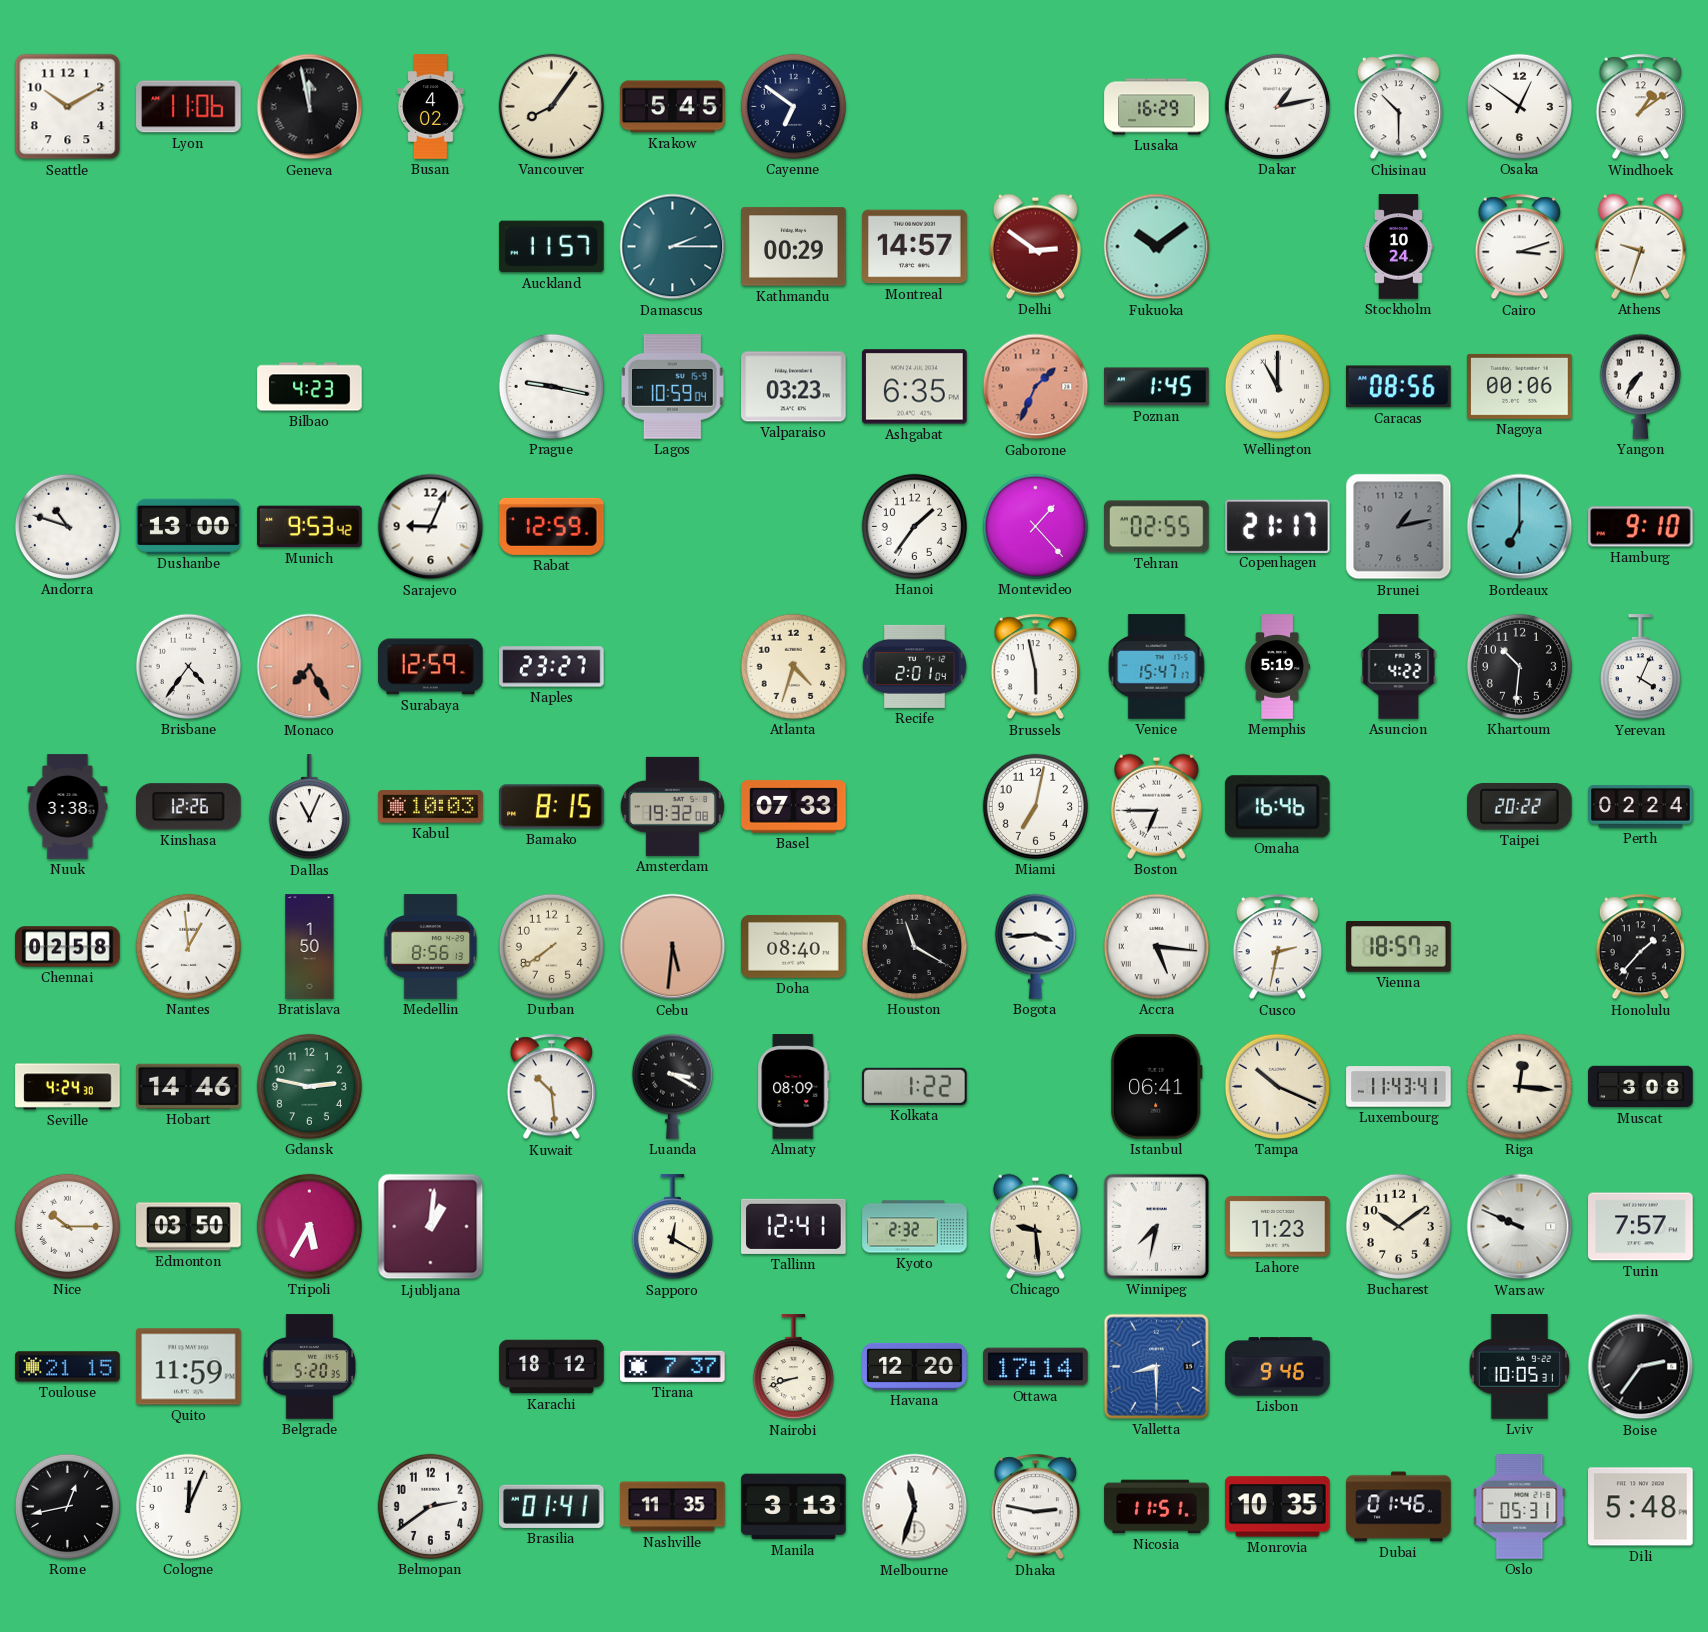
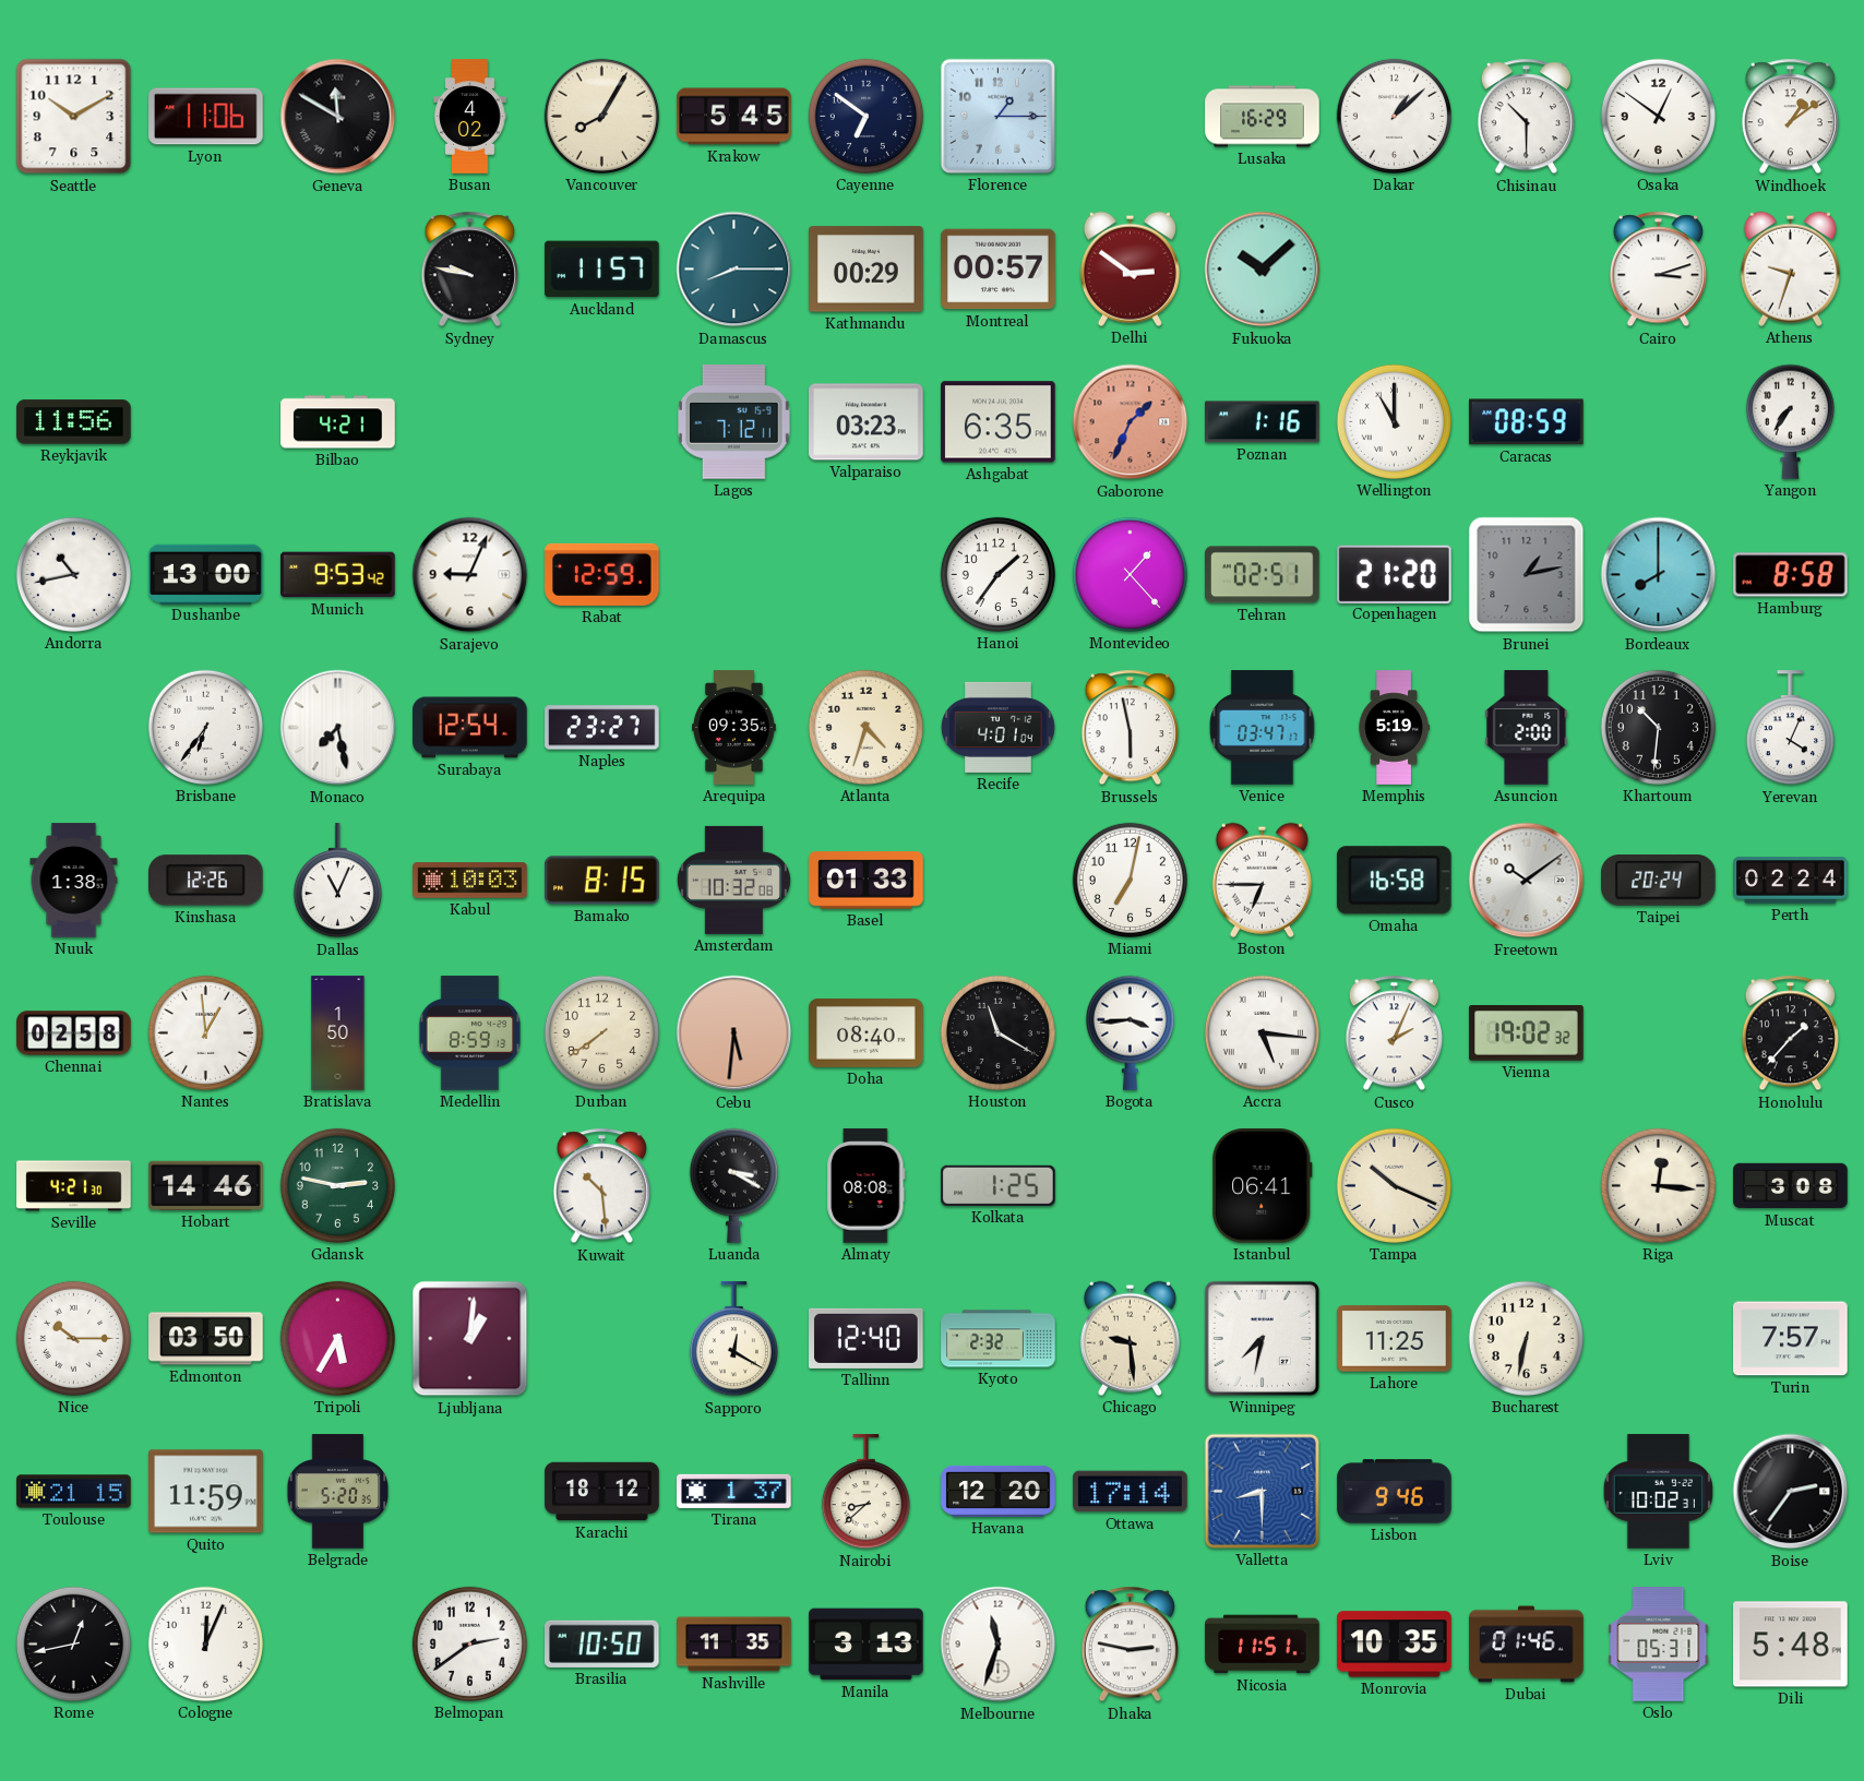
Geneva: 11:58 -> 11:50 (338, 117)
Vancouver: 8:06 -> 8:05 (601, 116)
Florence: none -> 1:15 (997, 116)
Dakar: 1:13 -> 1:08 (1394, 116)
Sydney: none -> 9:47 (469, 270)
Damascus: 2:15 -> 8:15 (734, 270)
Montreal: 14:57 -> 00:57 (999, 270)
Fukuoka: 10:09 -> 10:08 (1263, 270)
Stockholm: 10:24 -> none (1398, 247)
Reykjavik: none -> 11:56 (74, 422)
Bilbao: 4:23 -> 4:21 (338, 422)
Prague: 9:17 -> none (551, 386)
Lagos: 10:59 -> 7:12 (734, 422)
Poznan: 1:45 -> 1:16 (1263, 422)
Caracas: 08:56 -> 08:59 (1527, 422)
Nagoya: 00:06 -> none (1520, 386)
Andorra: 10:48 -> 10:43 (73, 574)
Tehran: 02:55 -> 02:51 (1263, 575)
Copenhagen: 21:17 -> 21:20 (1395, 574)
Bordeaux: 7:00 -> 8:00 (1659, 575)
Hamburg: 9:10 -> 8:58 (1791, 575)
Brisbane: 4:36 -> 6:36 (205, 727)
Monaco: 7:25 -> 7:28 (338, 728)
Monaco dial: salmon -> white (338, 728)
Surabaya: 12:59 -> 12:54 (470, 728)
Arequipa: none -> 09:35 (734, 728)
Recife: 2:01 -> 4:01 (999, 727)
Venice: 15:47 -> 03:47 (1263, 728)
Asuncion: 4:22 -> 2:00 (1527, 728)
Nuuk: 3:38 -> 1:38 (74, 881)
Amsterdam: 19:32 -> 10:32 (733, 880)
Basel: 07:33 -> 01:33 (867, 881)
Omaha: 16:46 -> 16:58 (1394, 881)
Freetown: none -> 10:09 (1527, 881)
Taipei: 20:22 -> 20:24 (1659, 881)
Medellin: 8:56 -> 8:59 (470, 1033)
Cusco: 2:32 -> 2:04 (1394, 1033)
Vienna: 18:57 -> 19:02 (1527, 1033)
Seville: 4:24 -> 4:21 (74, 1186)
Almaty: 08:09 -> 08:08 (867, 1186)
Kolkata: 1:22 -> 1:25 (999, 1185)
Luxembourg: 11:43 -> none (1399, 1087)
Tallinn: 12:41 -> 12:40 (867, 1338)
Lahore: 11:23 -> 11:25 (1395, 1339)
Bucharest: 10:09 -> 6:32 (1526, 1338)
Warsaw: 9:49 -> none (1520, 1227)
Tirana: 7:37 -> 1:37 (734, 1491)
Nairobi: 8:42 -> 8:38 (865, 1492)
Lviv: 10:05 -> 10:02 (1659, 1492)
Brasilia: 01:41 -> 10:50 (602, 1643)
